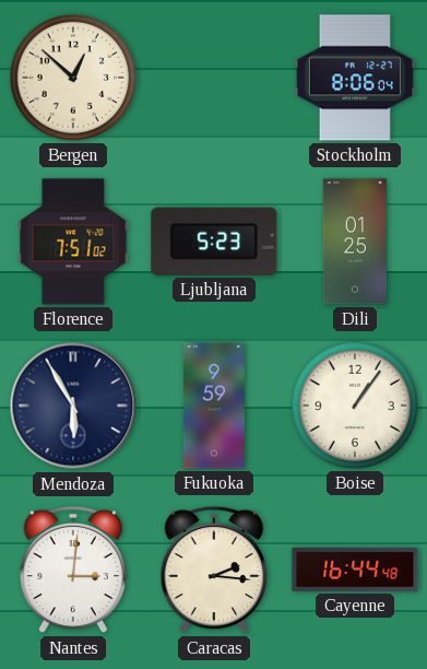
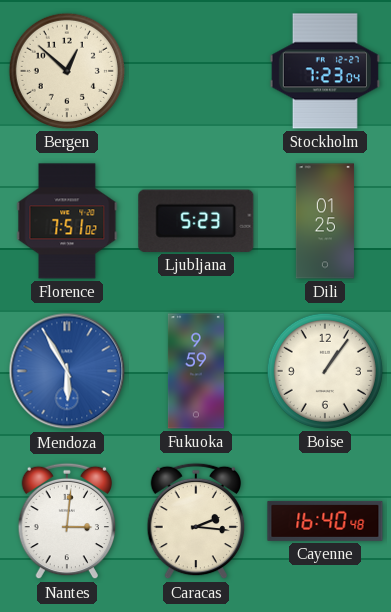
Stockholm: 8:06 -> 7:23 (325, 71)
Mendoza dial: navy -> blue (67, 371)
Cayenne: 16:44 -> 16:40 (325, 521)
